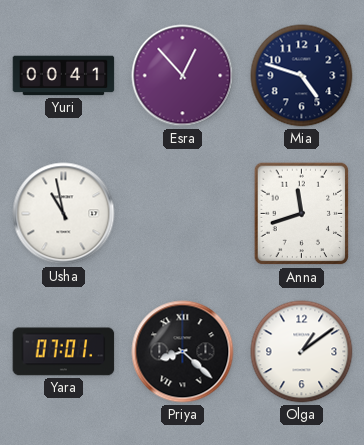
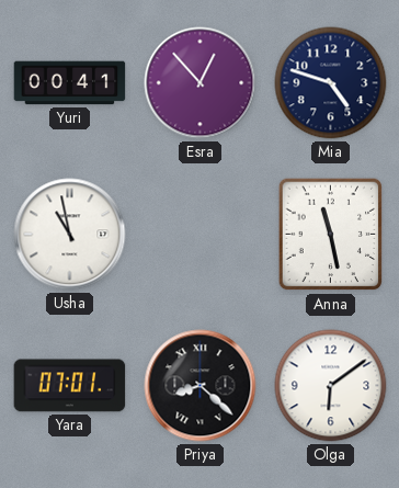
Anna: 11:42 -> 11:28 (331, 235)
Olga: 1:09 -> 6:09 (331, 386)
